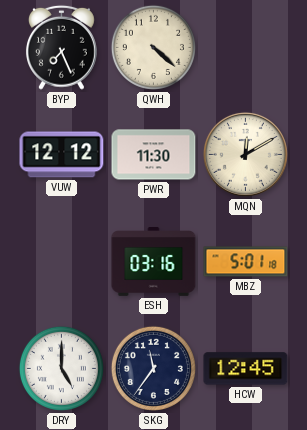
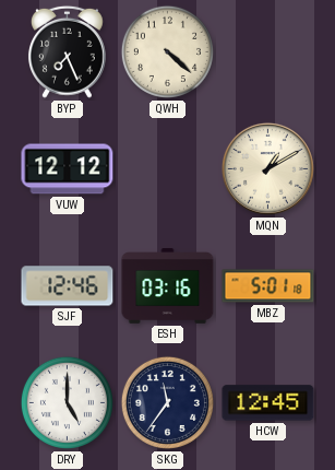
PWR: 11:30 -> none (154, 155)
MQN: 12:10 -> 1:10 (267, 168)
SJF: none -> 12:46 (68, 286)
